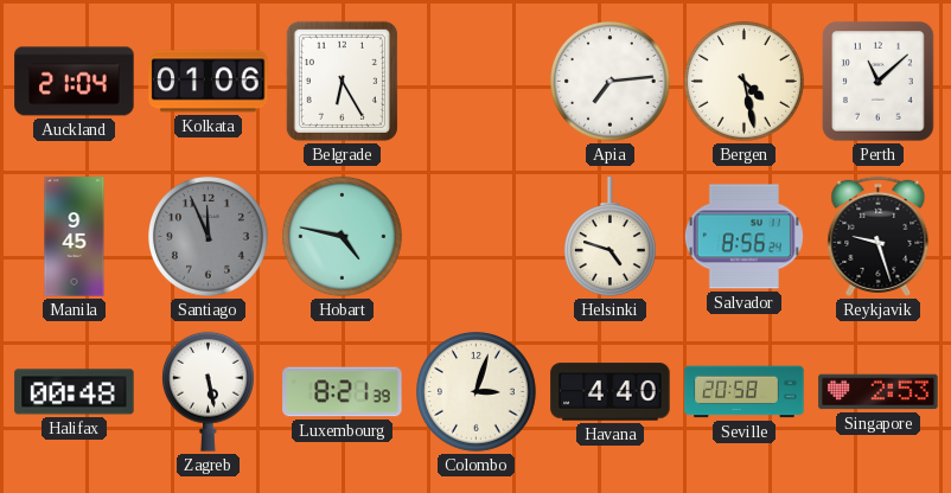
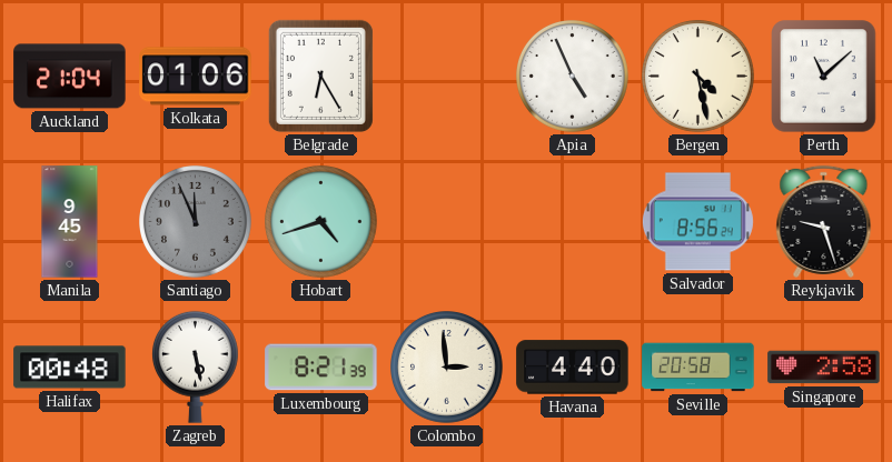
Apia: 7:14 -> 4:56 (573, 77)
Hobart: 4:47 -> 4:42 (321, 222)
Helsinki: 4:48 -> none (609, 237)
Colombo: 3:03 -> 2:59 (447, 368)
Singapore: 2:53 -> 2:58 (824, 368)
